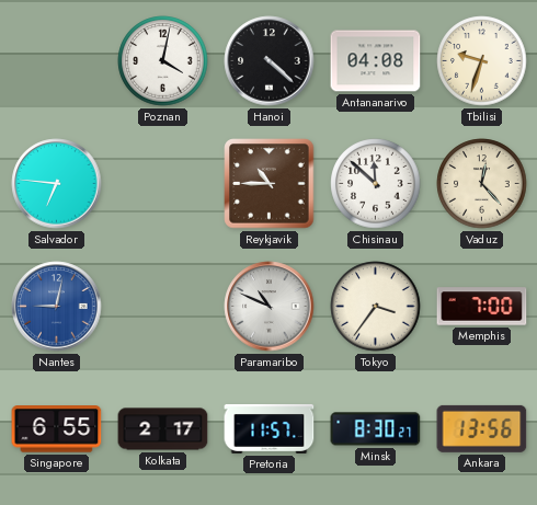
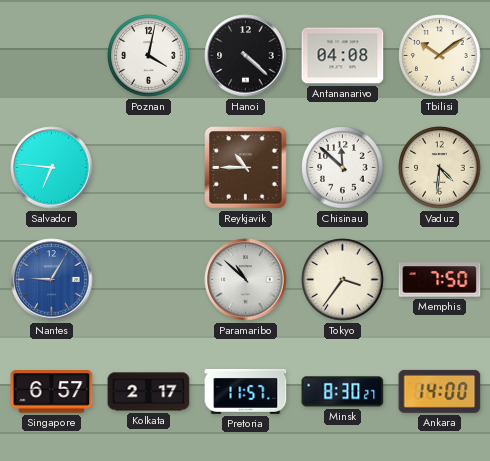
Tbilisi: 9:33 -> 10:09 (440, 56)
Vaduz: 12:23 -> 4:31 (440, 168)
Nantes: 9:02 -> 9:05 (52, 280)
Paramaribo: 10:49 -> 10:52 (246, 280)
Memphis: 7:00 -> 7:50 (440, 280)
Singapore: 6:55 -> 6:57 (52, 392)
Ankara: 13:56 -> 14:00 (440, 391)
